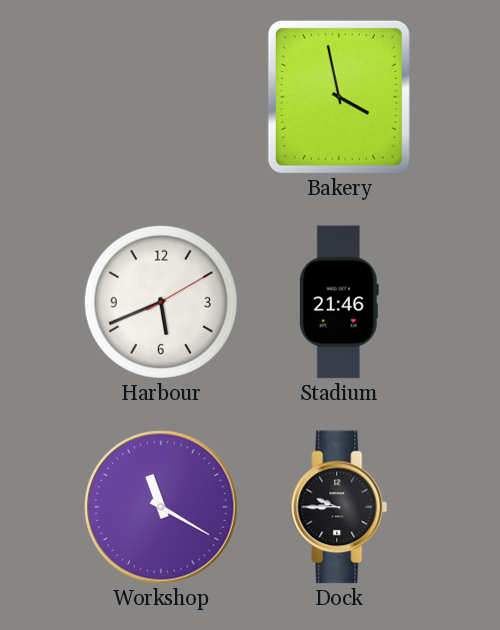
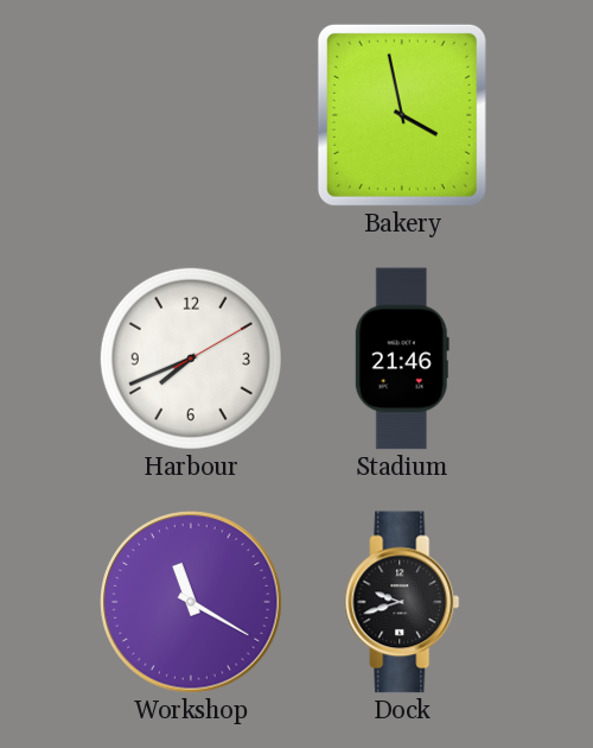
Harbour: 5:41 -> 7:41 (191, 359)
Dock: 9:45 -> 9:42 (402, 602)
